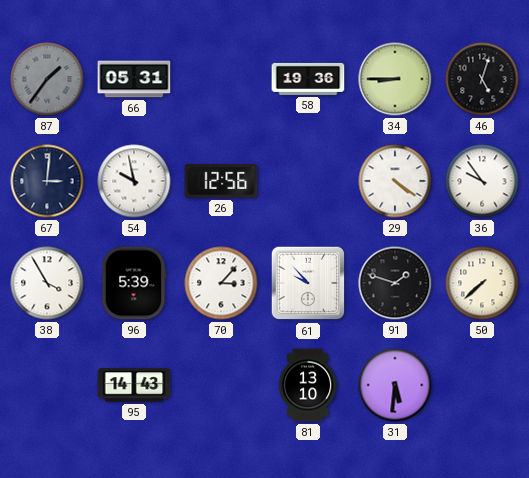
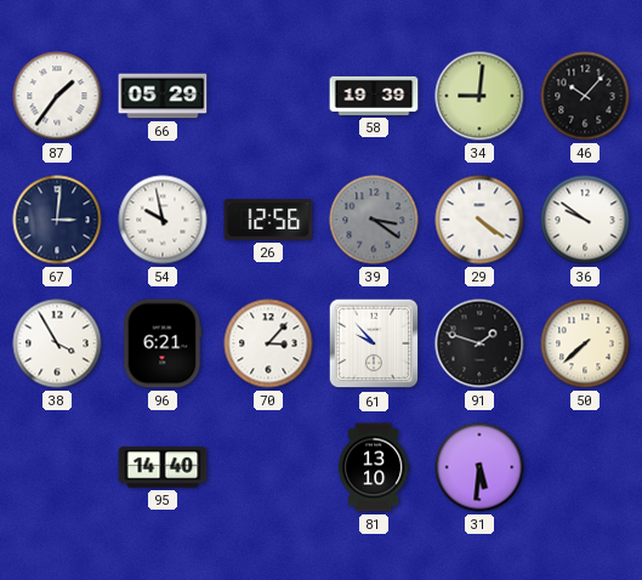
87 dial: grey -> white (57, 96)
66: 05:31 -> 05:29 (163, 96)
58: 19:36 -> 19:39 (374, 96)
34: 8:45 -> 9:01 (479, 96)
46: 5:03 -> 10:07 (585, 96)
39: none -> 3:21 (374, 220)
36: 9:54 -> 9:51 (585, 220)
96: 5:39 -> 6:21 (163, 343)
95: 14:43 -> 14:40 (163, 467)
